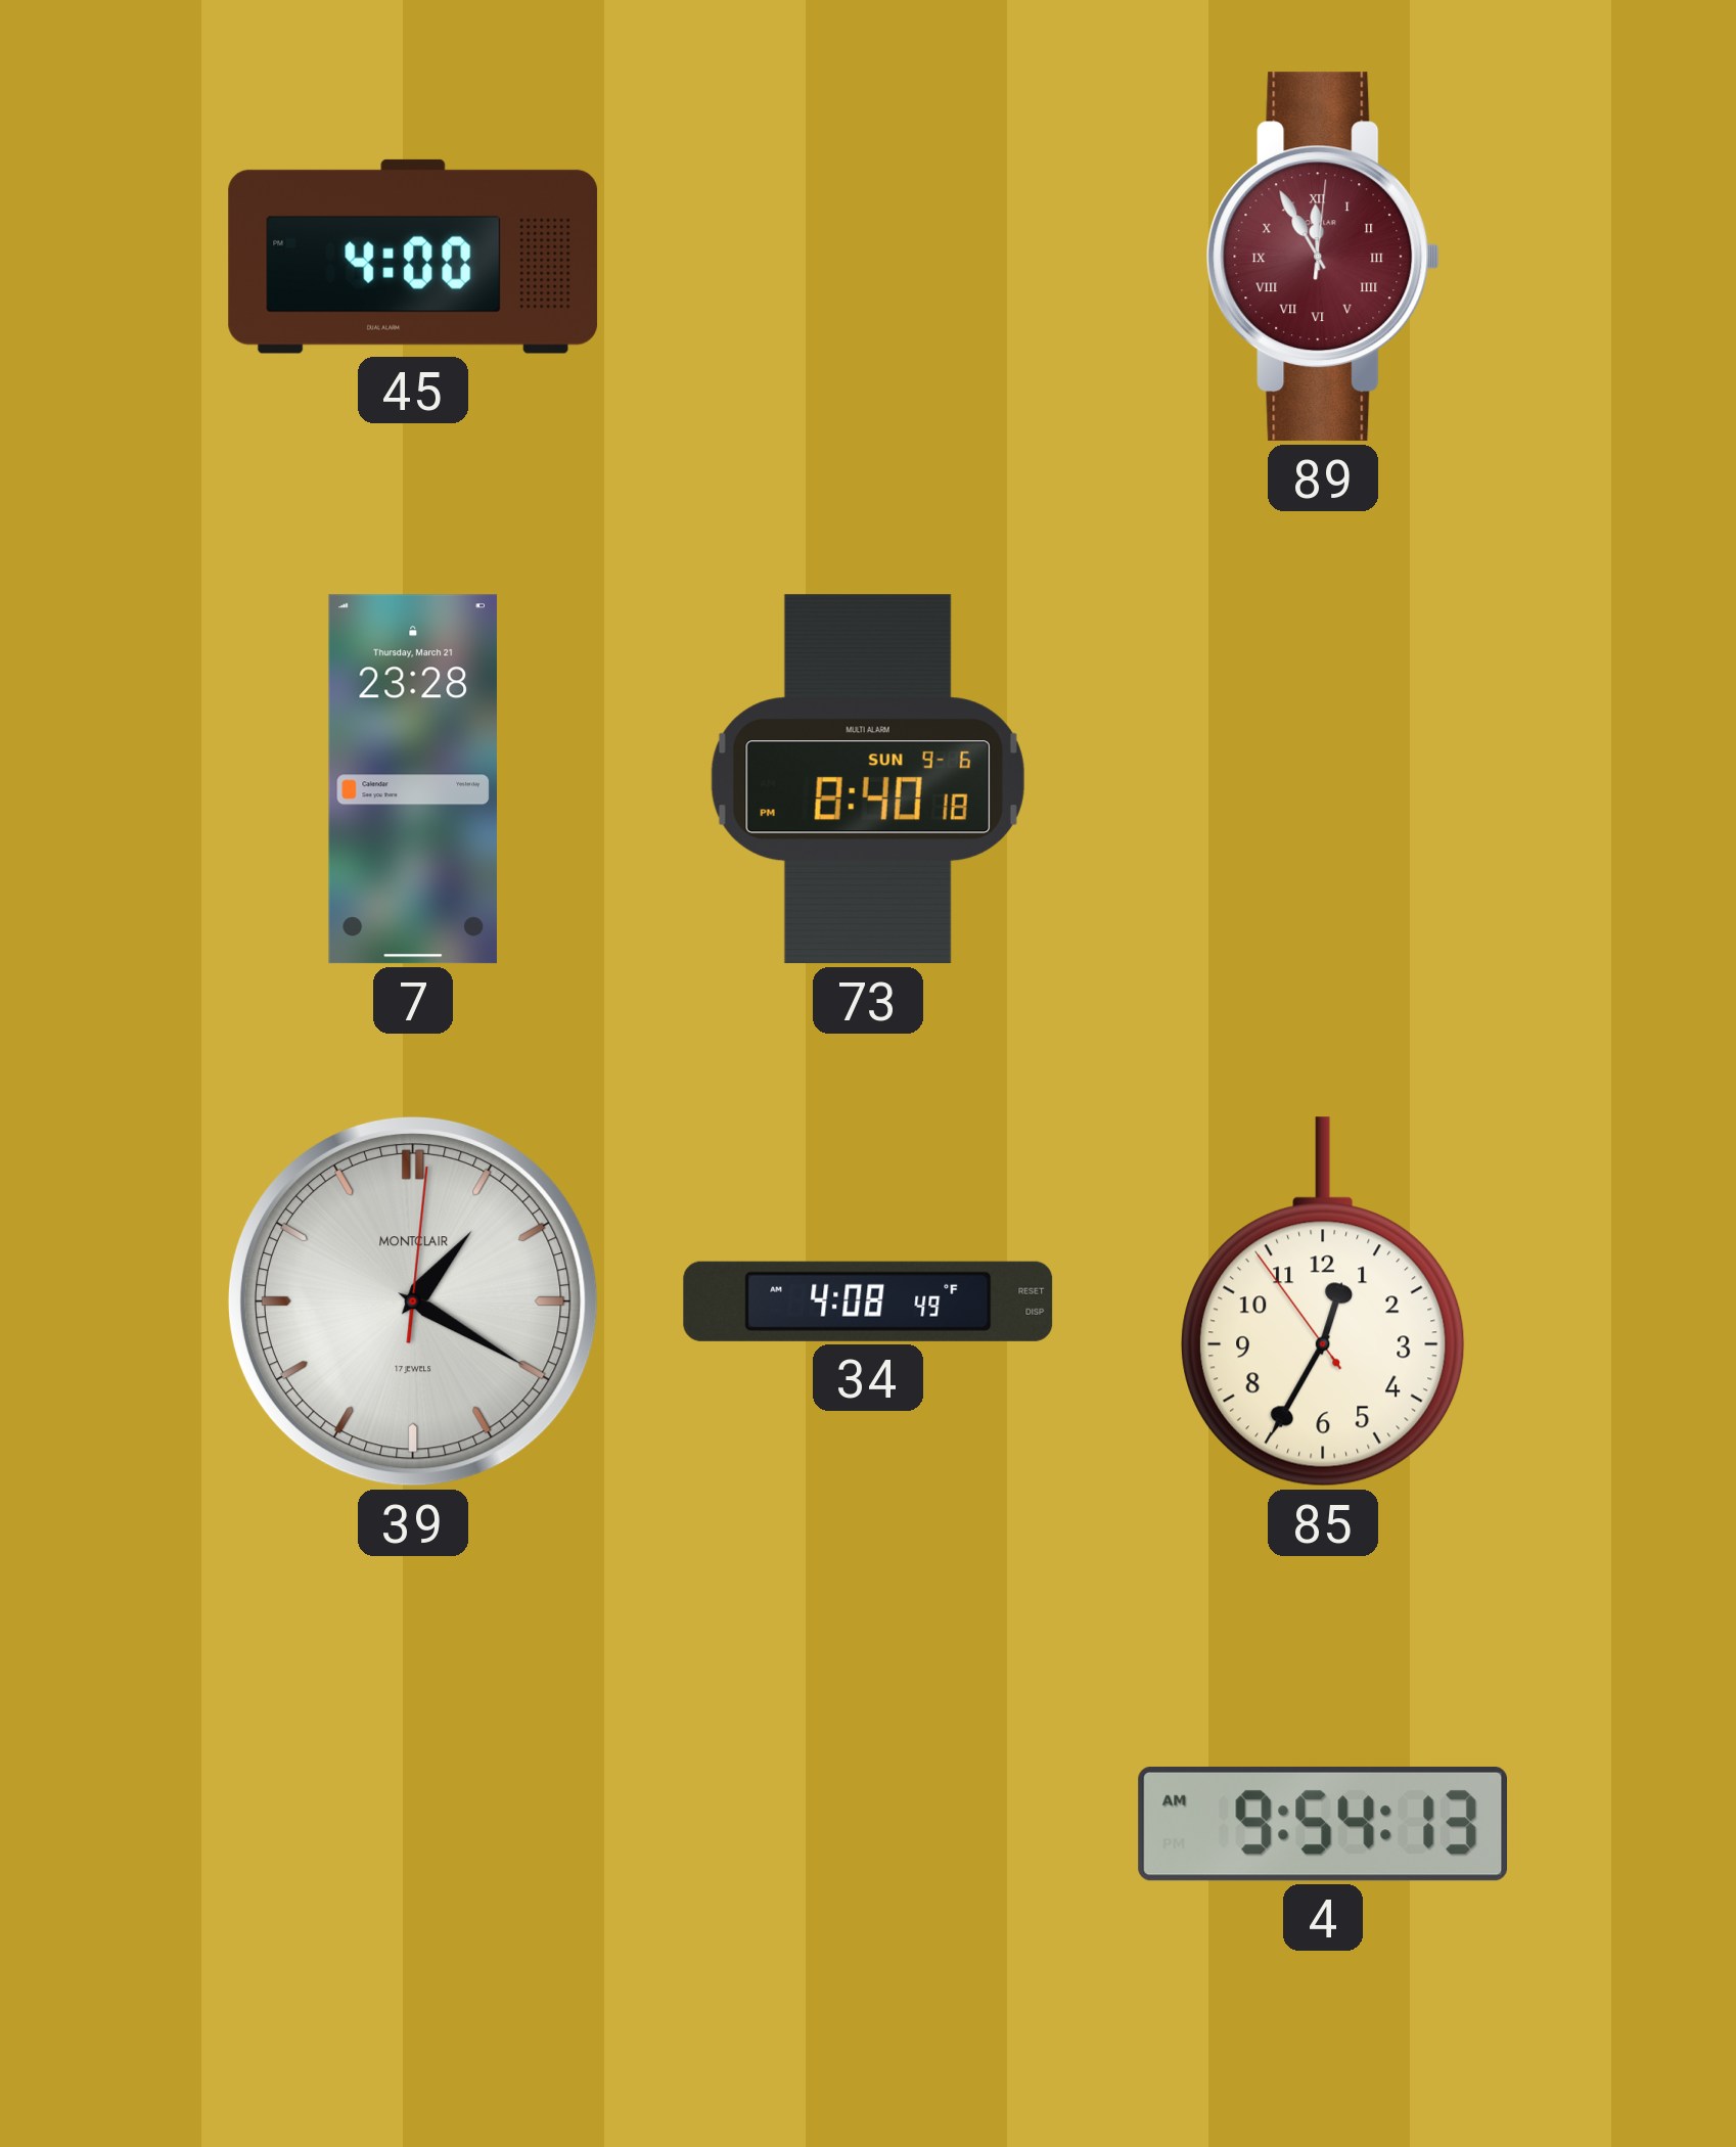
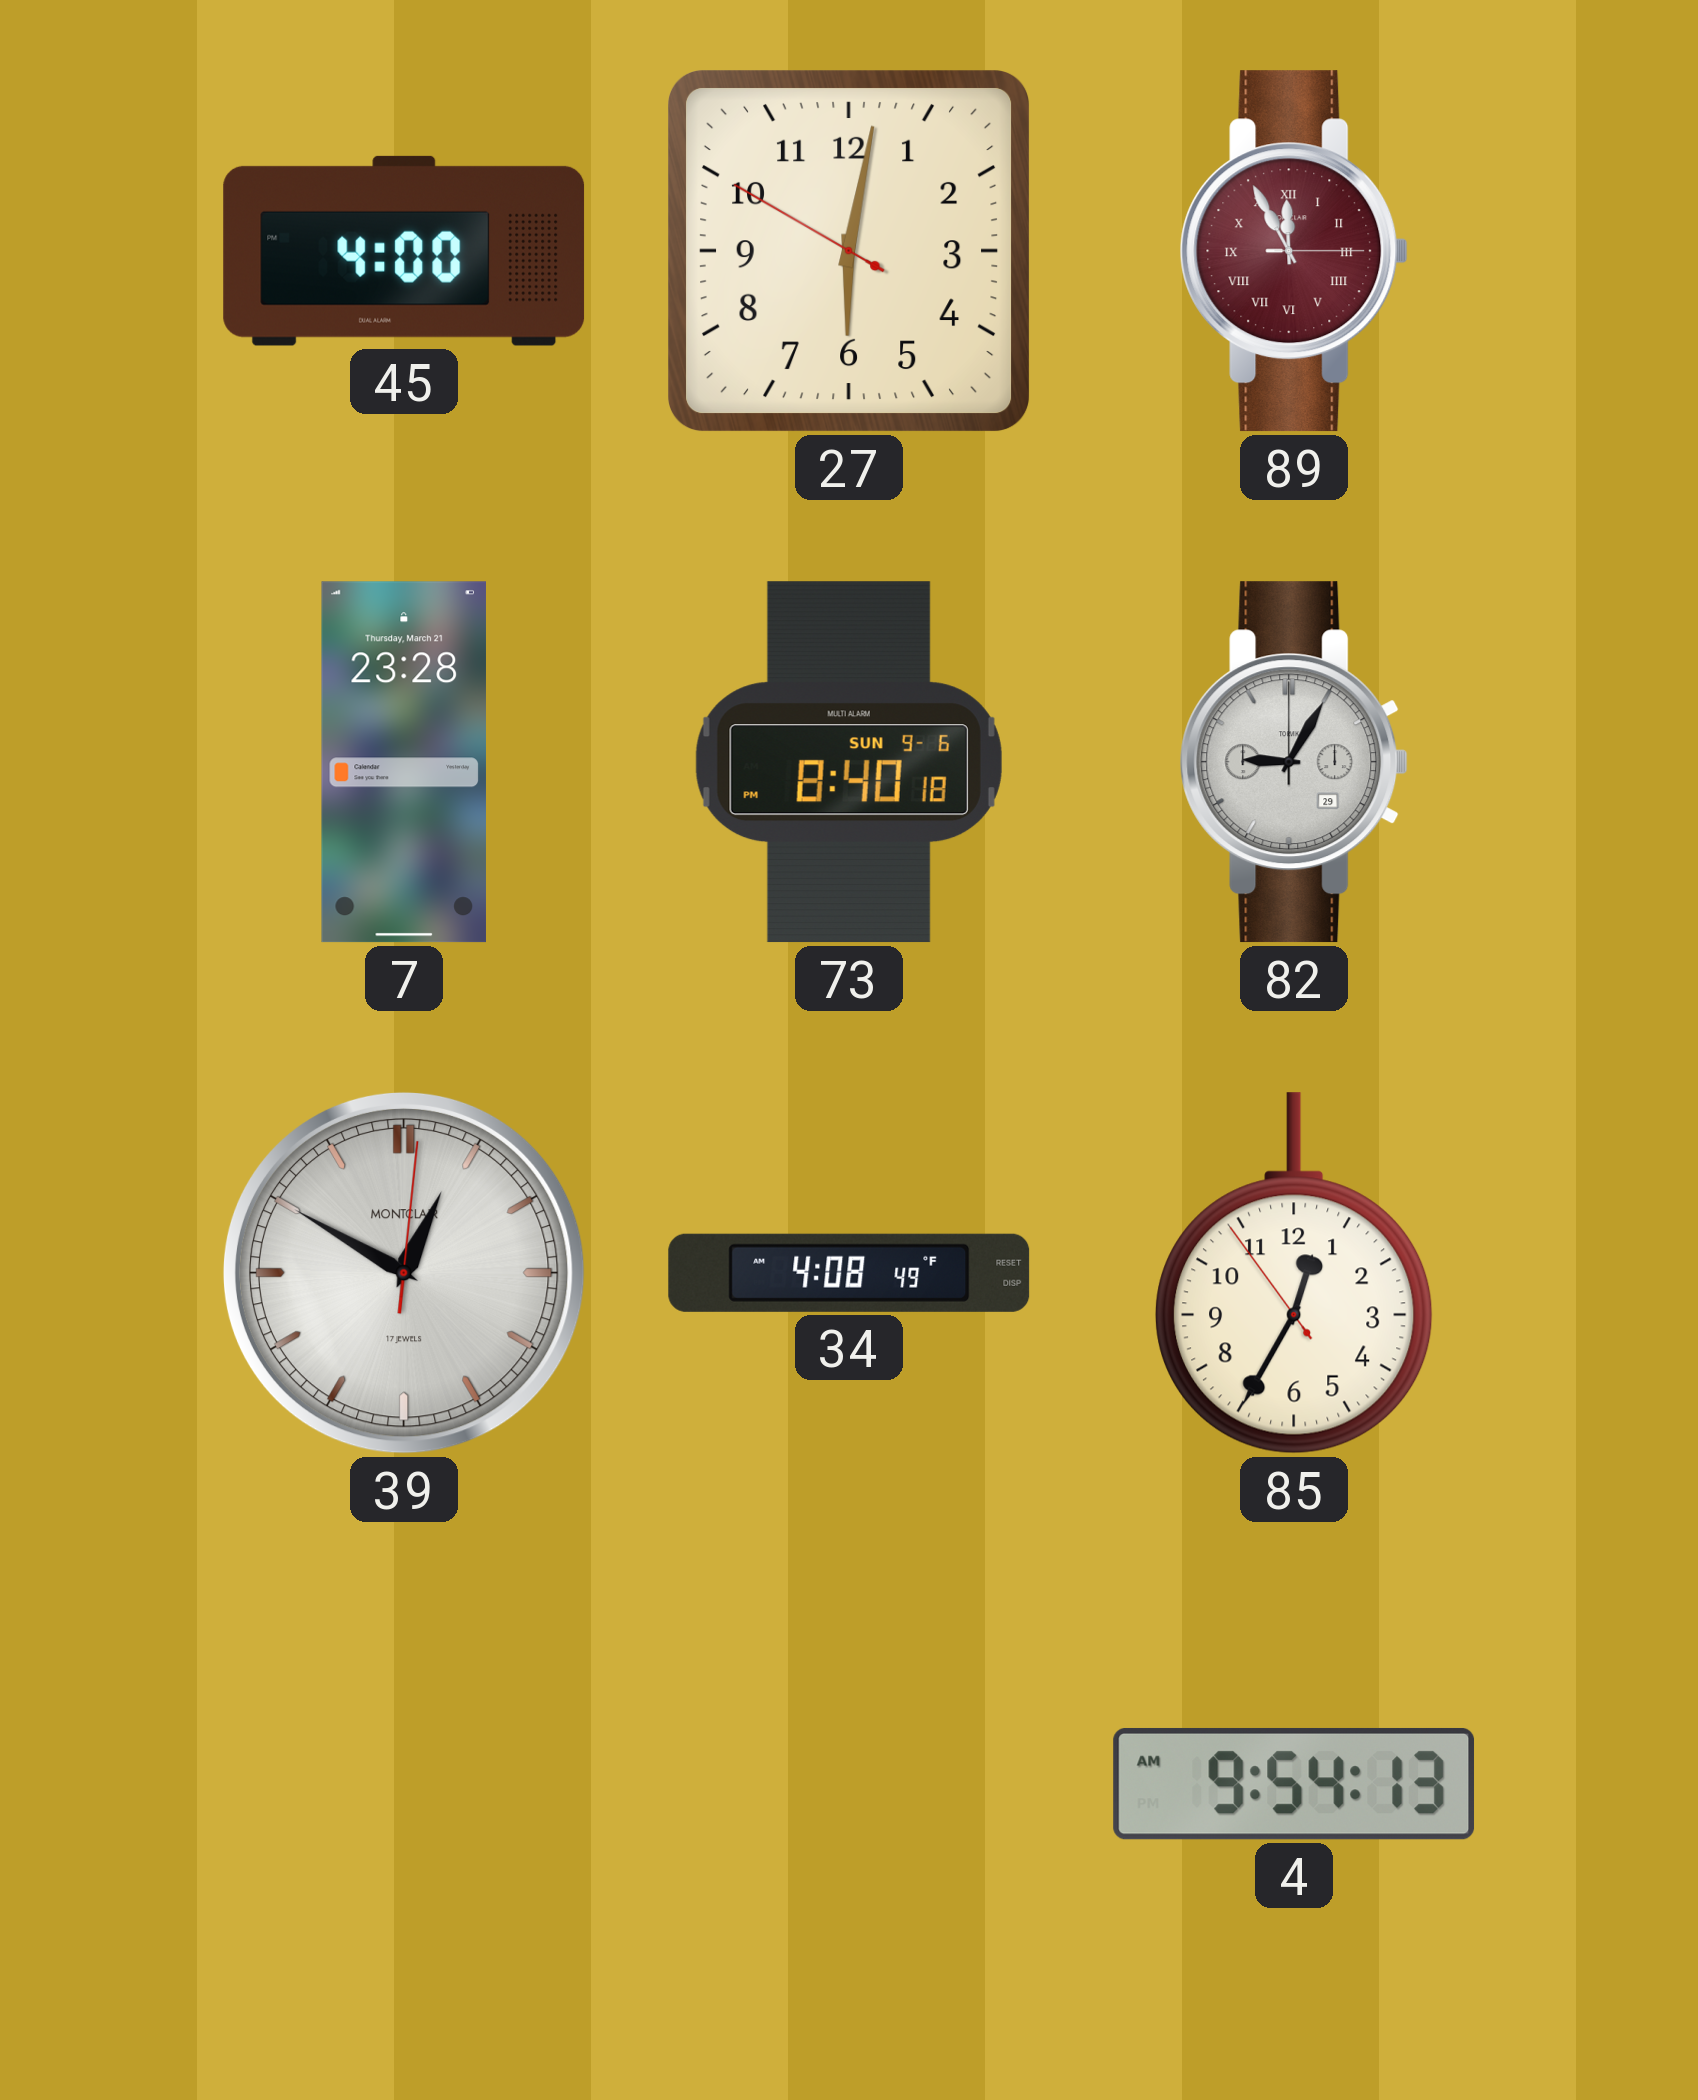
27: none -> 6:01 (850, 252)
89: 11:55:01 -> 11:55:15 (1294, 251)
82: none -> 9:05 (1294, 762)
39: 1:20 -> 12:50 (404, 1273)
